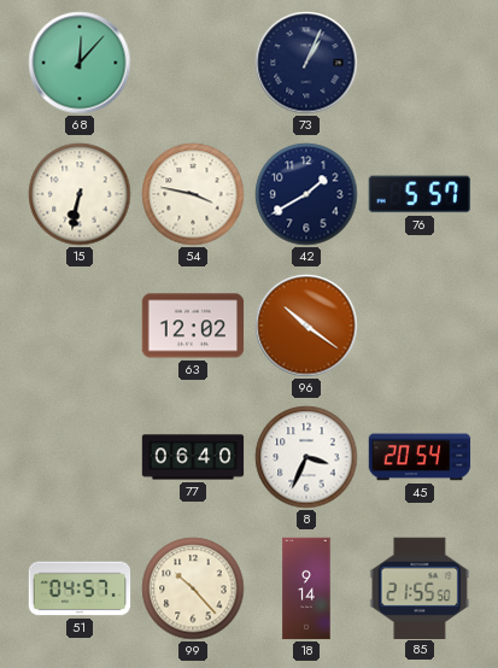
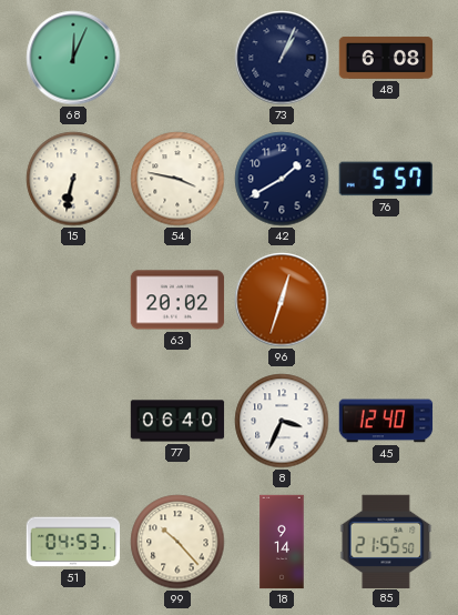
68: 12:07 -> 12:04 (73, 58)
48: none -> 6:08 (386, 58)
63: 12:02 -> 20:02 (177, 300)
96: 10:21 -> 12:33 (282, 300)
45: 20:54 -> 12:40 (386, 421)
51: 04:57 -> 04:53 (73, 542)
